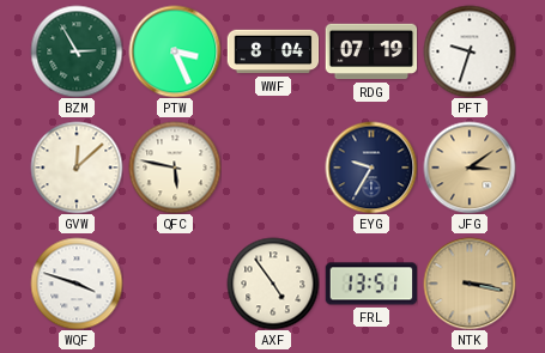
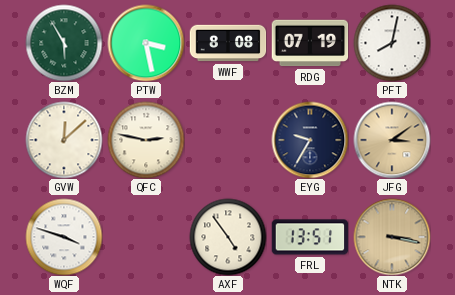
BZM: 2:55 -> 5:55 (64, 43)
PTW: 3:26 -> 3:28 (146, 43)
WWF: 8:04 -> 8:08 (228, 43)
PFT: 9:33 -> 8:02 (392, 43)
QFC: 5:47 -> 2:47 (146, 140)
